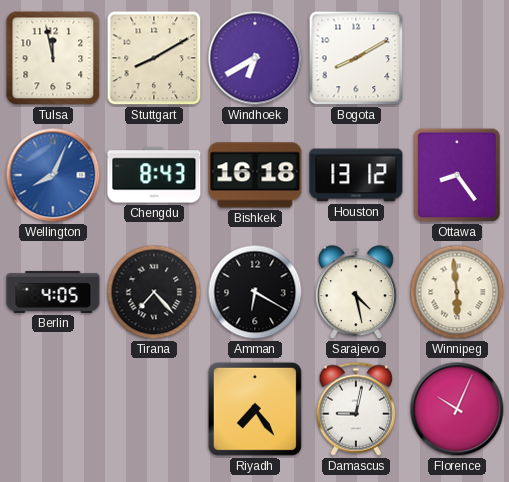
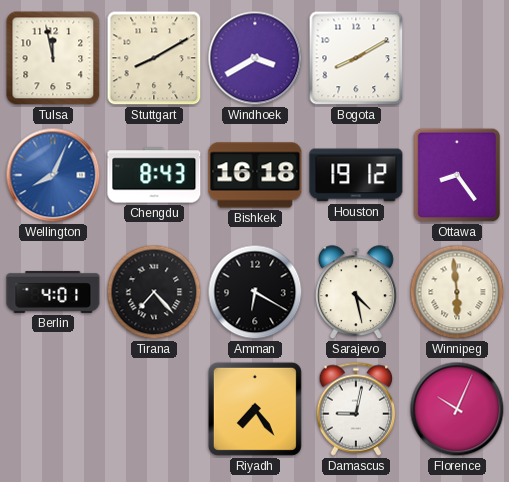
Windhoek: 6:40 -> 3:40 (255, 58)
Houston: 13:12 -> 19:12 (356, 175)
Berlin: 4:05 -> 4:01 (53, 292)
